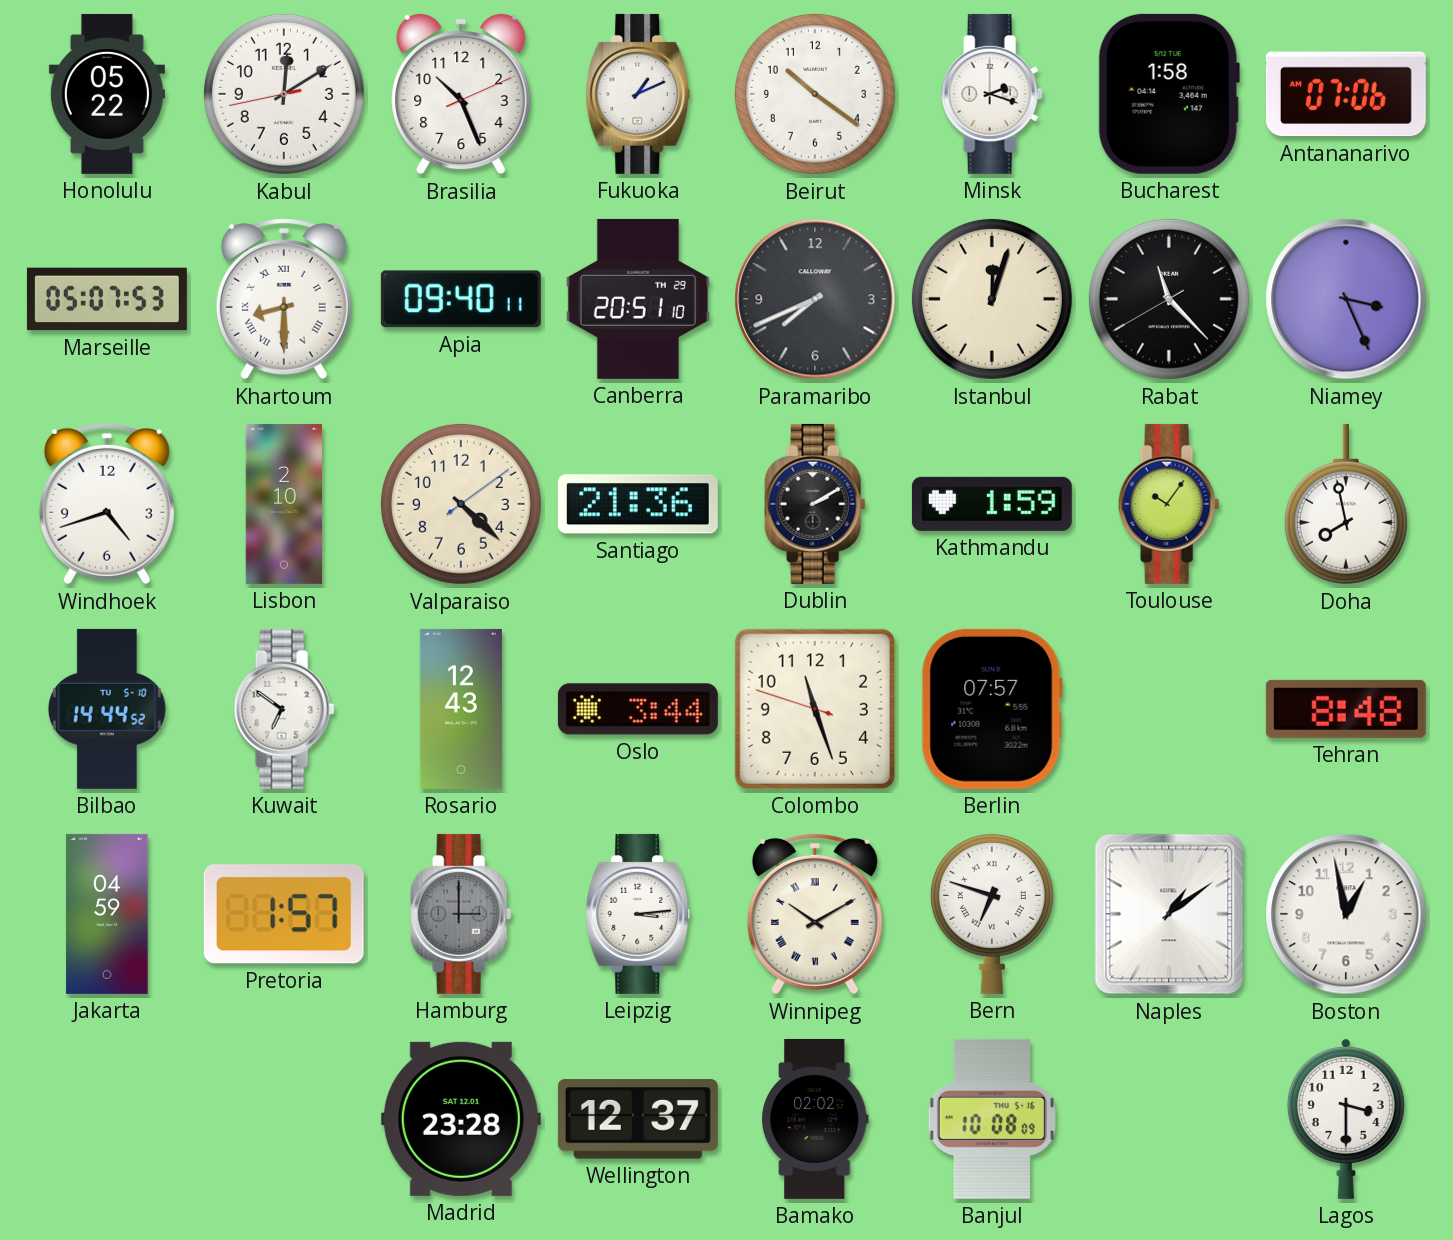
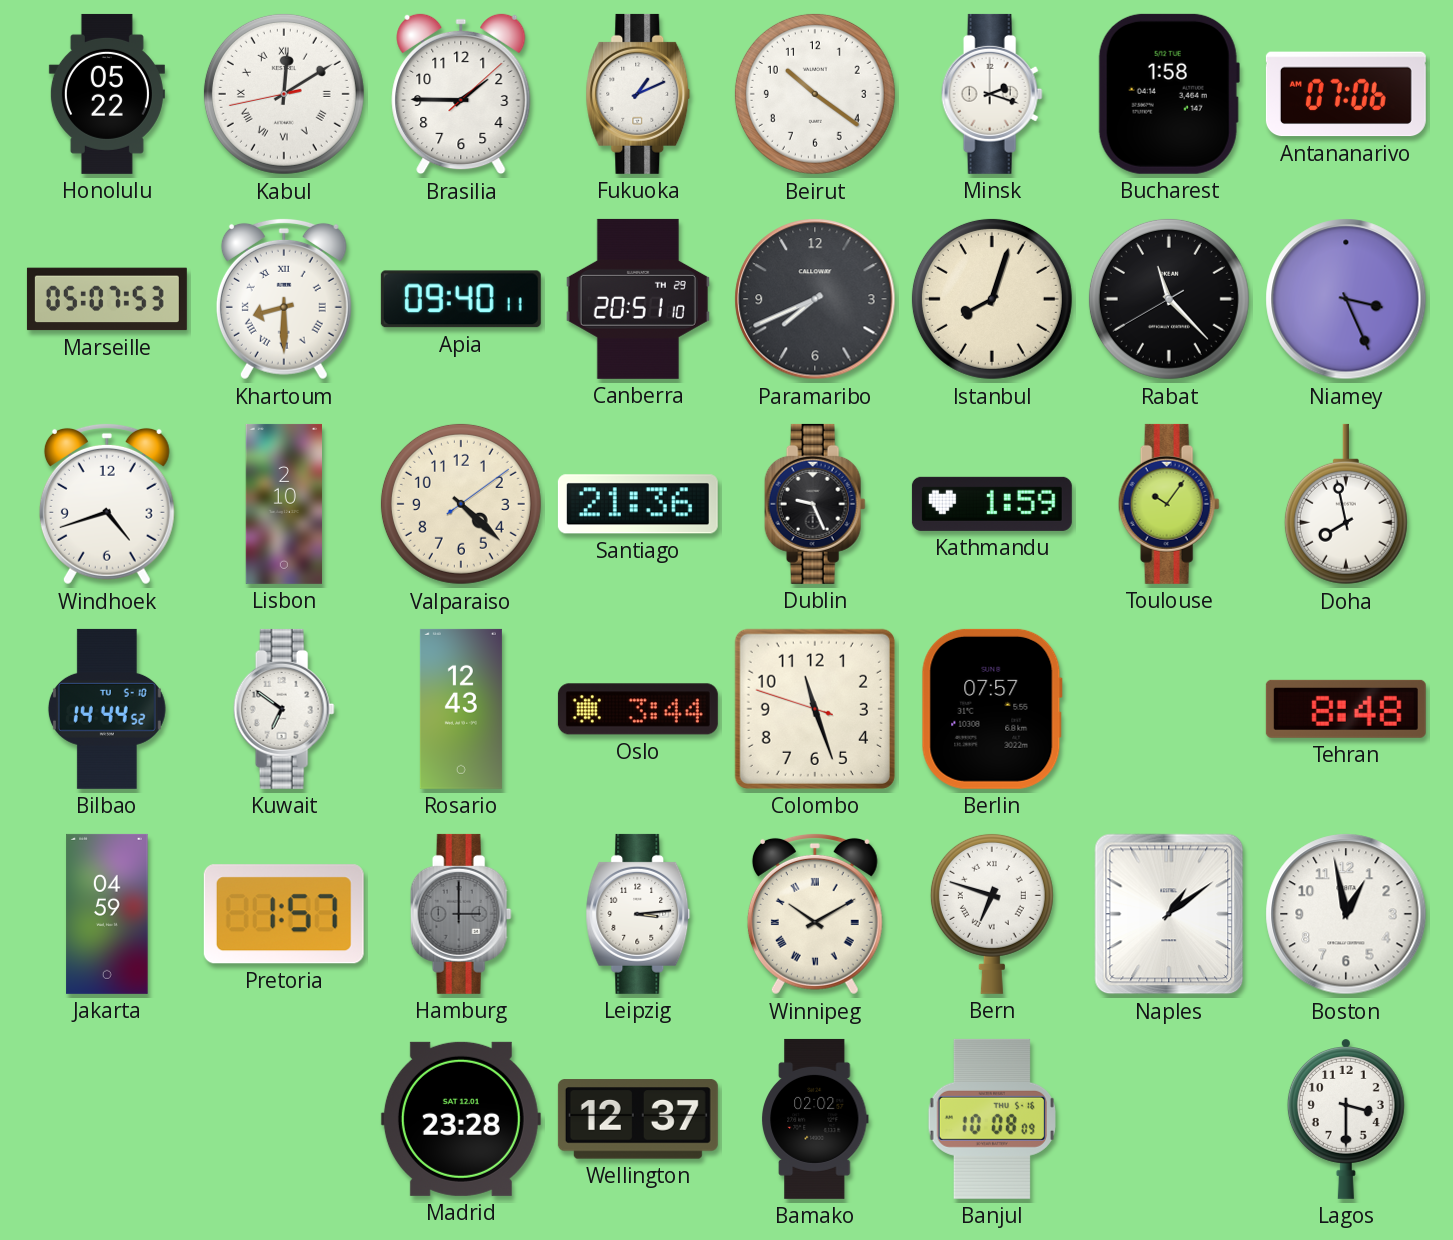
Kabul numerals: Arabic -> Roman (284, 94)
Brasilia: 10:26 -> 1:45 (461, 94)
Istanbul: 12:03 -> 8:03 (992, 299)
Dublin: 2:10 -> 9:26 (815, 504)
